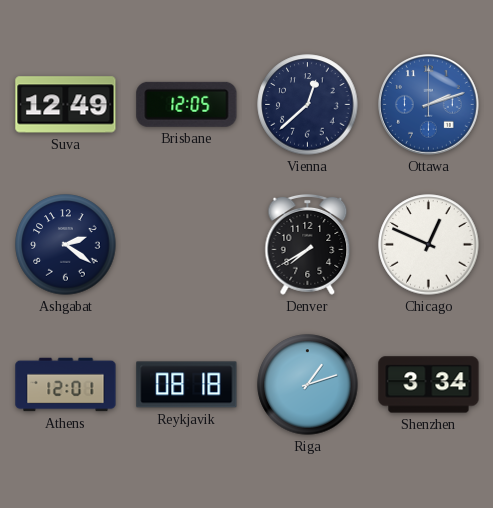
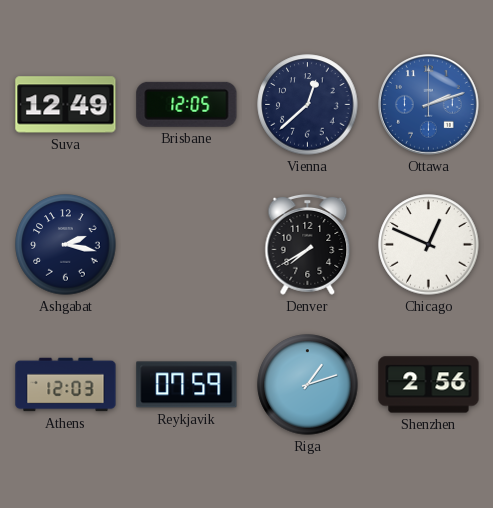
Ashgabat: 2:21 -> 2:17 (66, 245)
Athens: 12:01 -> 12:03 (66, 385)
Reykjavik: 08:18 -> 07:59 (187, 385)
Shenzhen: 3:34 -> 2:56 (429, 385)
